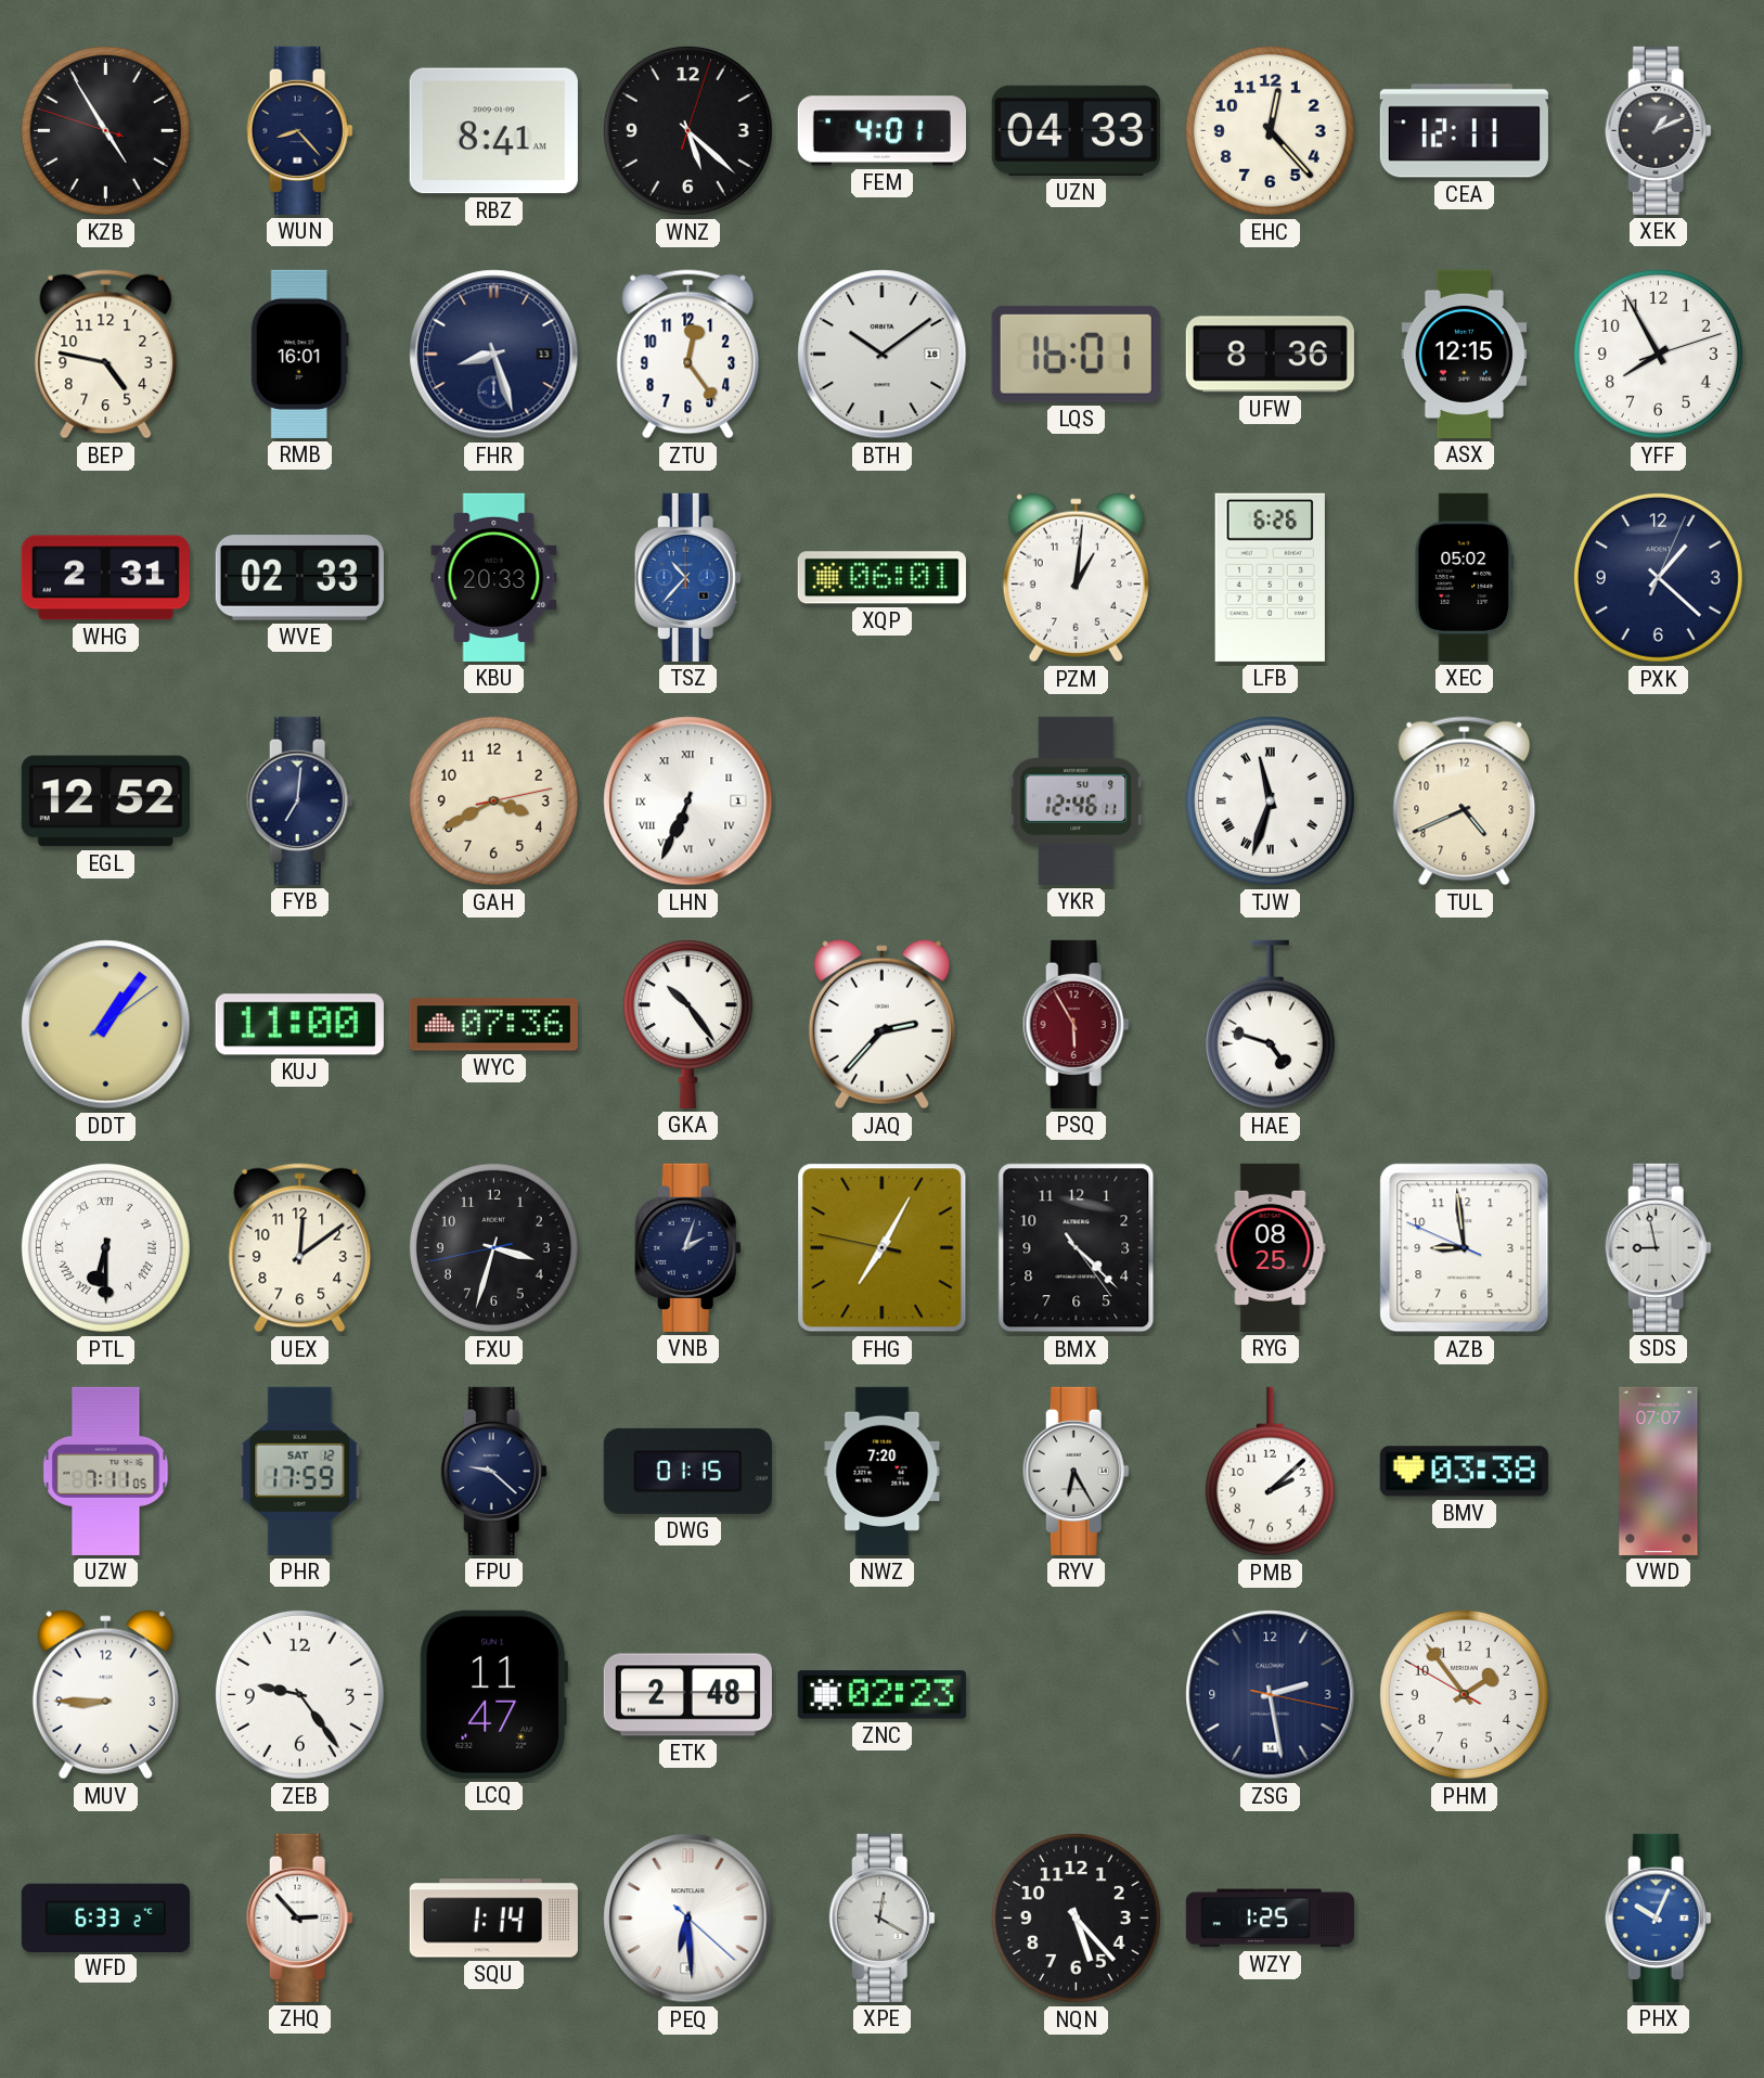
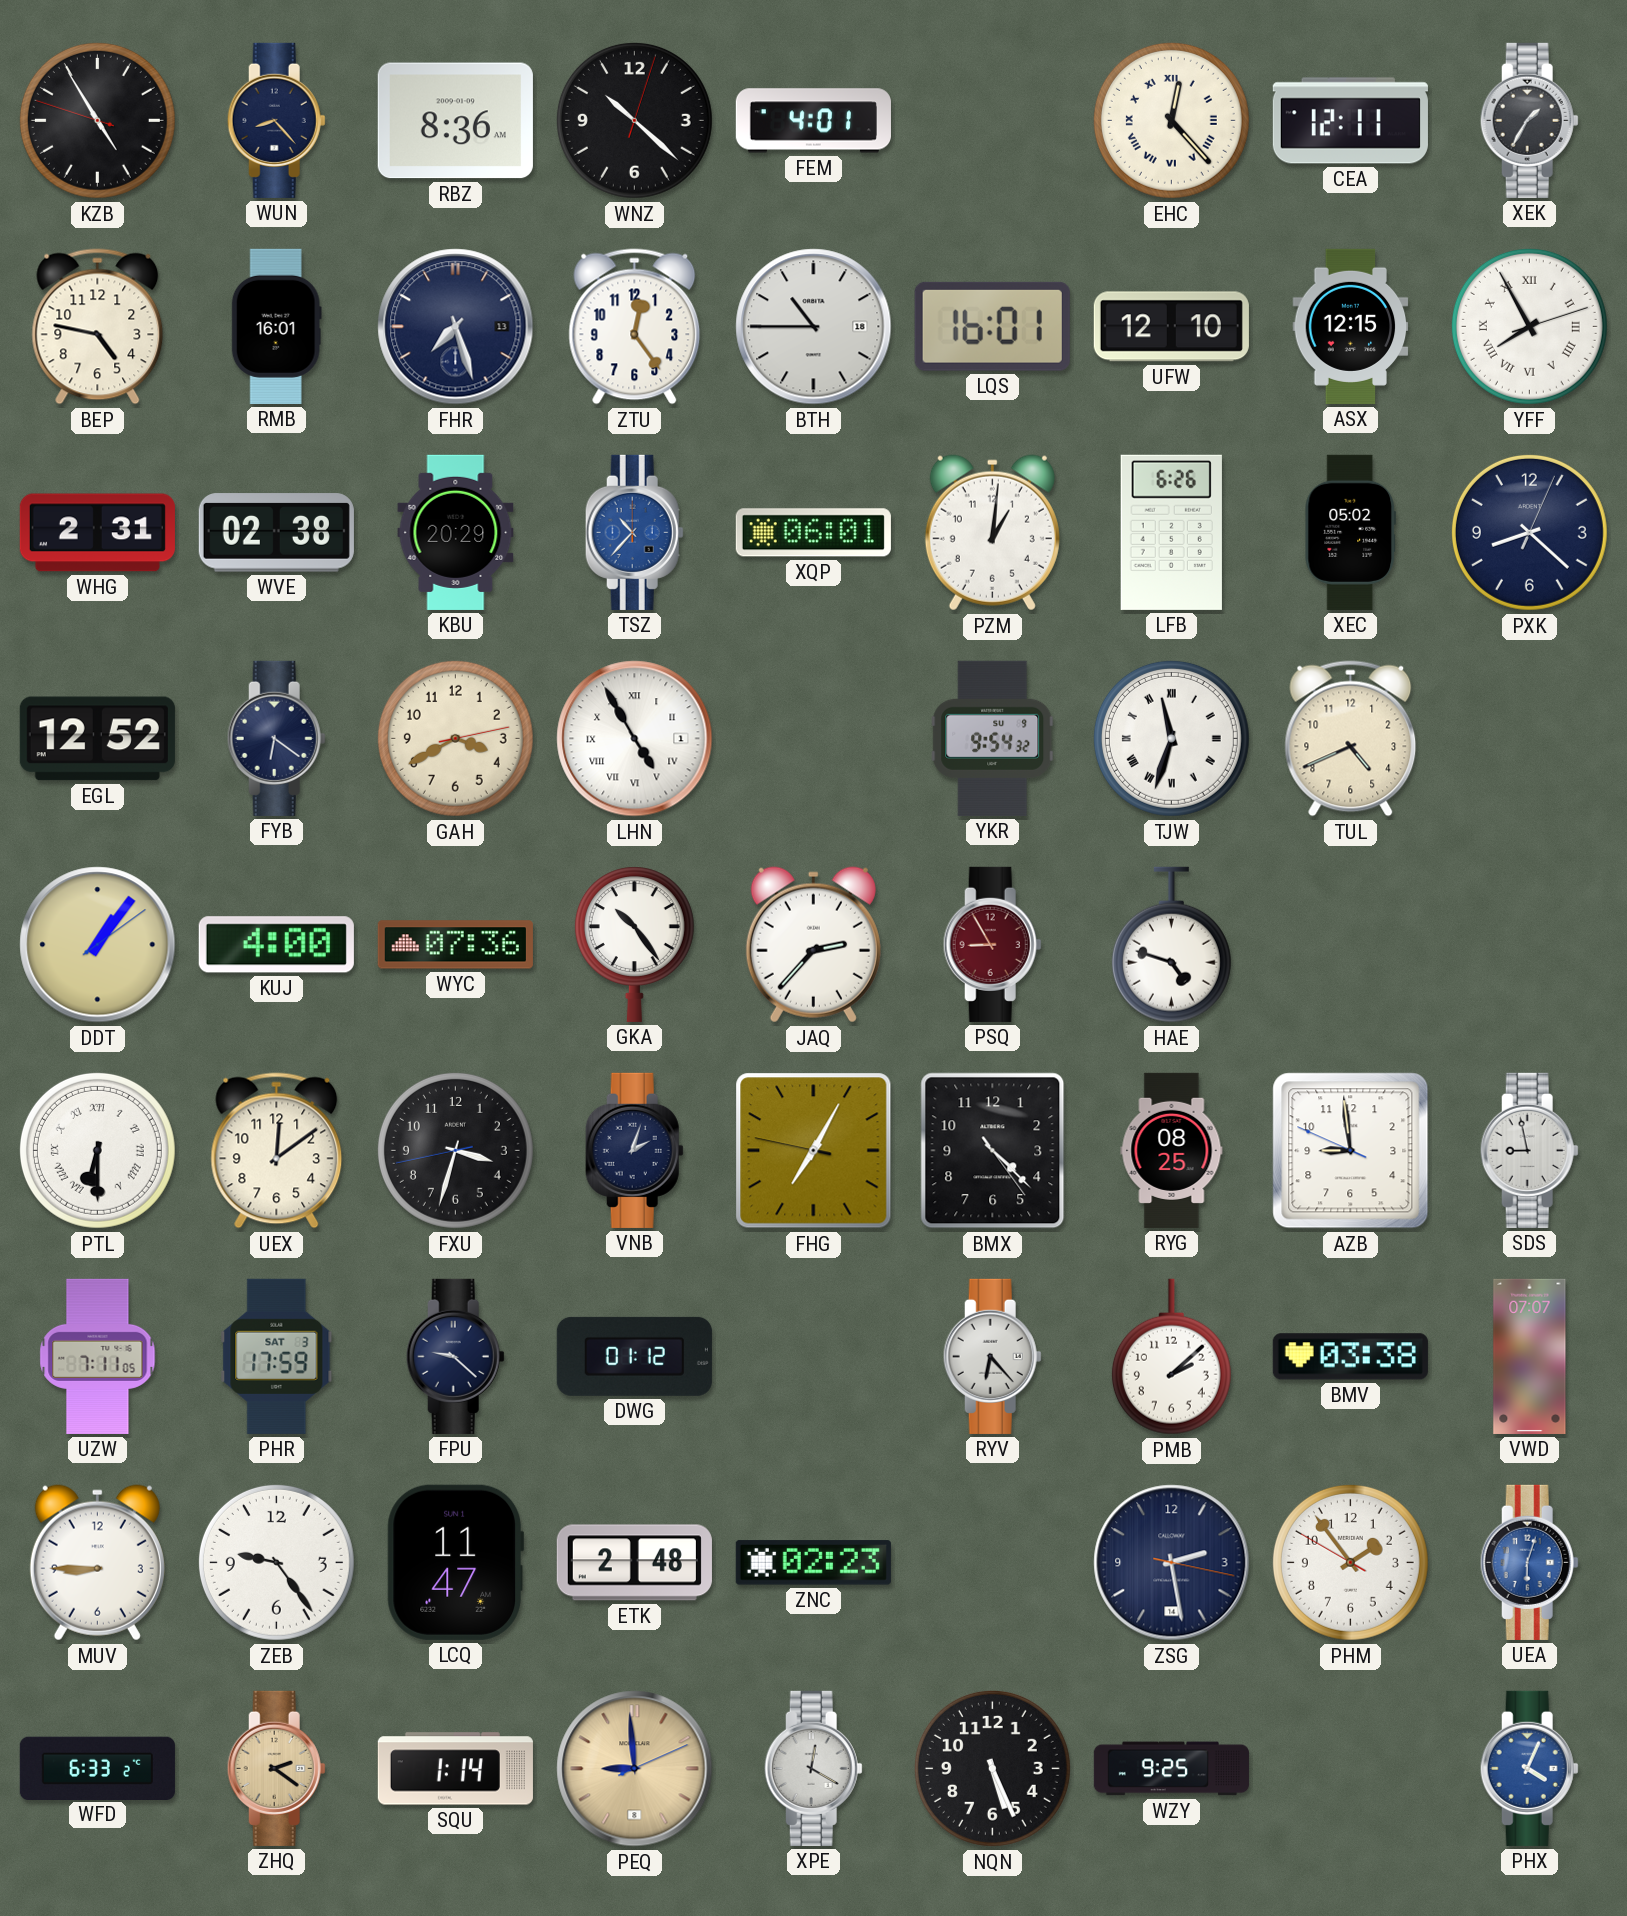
RBZ: 8:41 -> 8:36 (455, 121)
WNZ: 5:22 -> 10:22 (634, 120)
UZN: 04:33 -> none (1076, 130)
EHC numerals: Arabic -> Roman (1171, 120)
XEK: 1:11 -> 1:35 (1529, 120)
FHR: 8:27 -> 7:27 (456, 327)
BTH: 10:09 -> 10:45 (814, 327)
UFW: 8:36 -> 12:10 (1171, 327)
YFF numerals: Arabic -> Roman (1529, 326)
WVE: 02:33 -> 02:38 (276, 533)
KBU: 20:33 -> 20:29 (456, 532)
PXK: 1:22 -> 8:22 (1529, 532)
FYB: 7:01 -> 6:21 (276, 738)
LHN: 6:34 -> 4:55 (635, 739)
YKR: 12:46 -> 9:54 (993, 738)
KUJ: 11:00 -> 4:00 (276, 945)
PSQ: 5:55 -> 8:55 (992, 944)
PHR date: SAT 12 -> SAT 3 (277, 1356)
DWG: 01:15 -> 01:12 (634, 1356)
NWZ: 7:20 -> none (883, 1471)
RYV: 6:25 -> 6:23 (992, 1356)
UEA: none -> 6:03 (1529, 1562)
ZHQ: 2:53 -> 2:21 (276, 1768)
ZHQ dial: white -> champagne (276, 1768)
PEQ: 6:29 -> 8:59 (635, 1769)
PEQ dial: white -> champagne (635, 1769)
NQN: 5:23 -> 5:26 (992, 1768)
WZY: 1:25 -> 9:25 (1171, 1769)
PHX: 10:04 -> 4:04 (1529, 1768)
